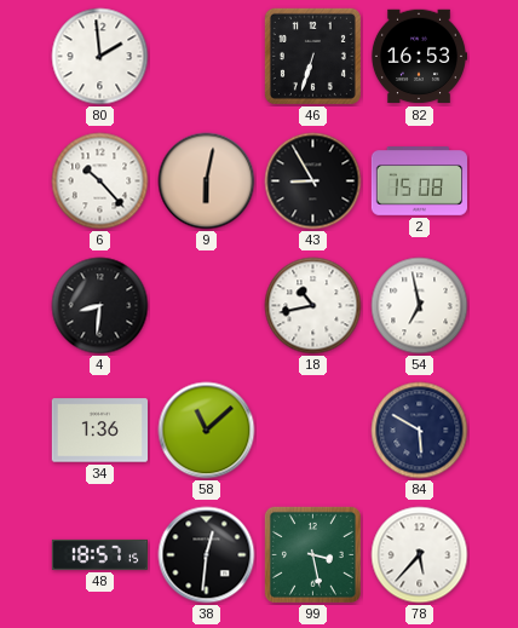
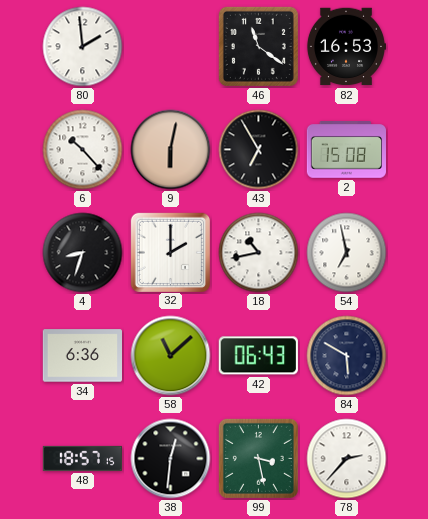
46: 6:33 -> 11:21 (258, 46)
43: 8:55 -> 6:55 (259, 150)
4: 8:31 -> 8:33 (83, 253)
32: none -> 2:00 (170, 252)
34: 1:36 -> 6:36 (82, 356)
42: none -> 06:43 (258, 356)
78: 5:37 -> 2:37 (347, 459)
